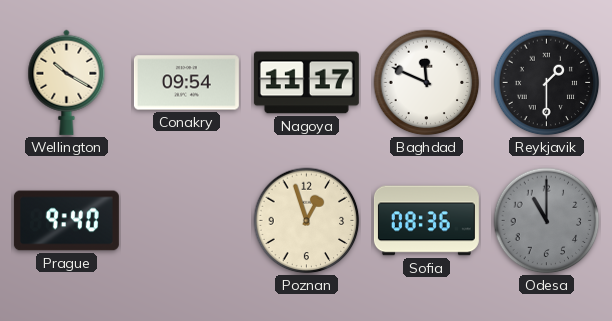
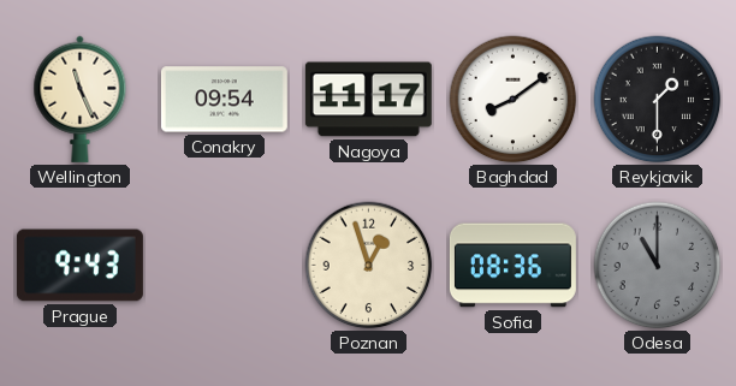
Wellington: 10:20 -> 11:26 (81, 99)
Baghdad: 11:49 -> 8:09 (514, 100)
Prague: 9:40 -> 9:43 (79, 266)
